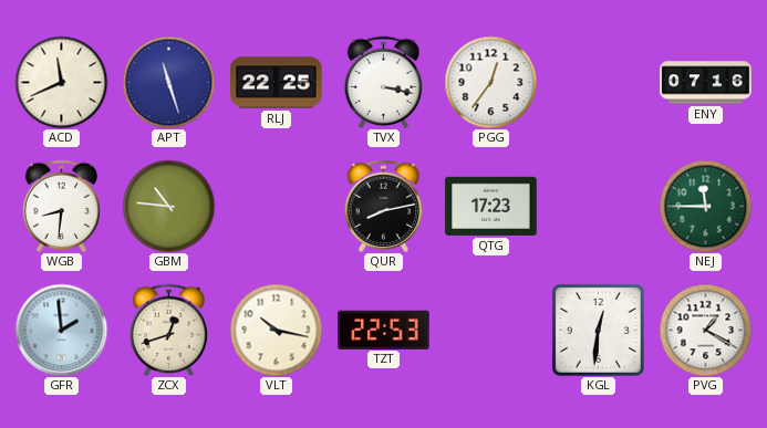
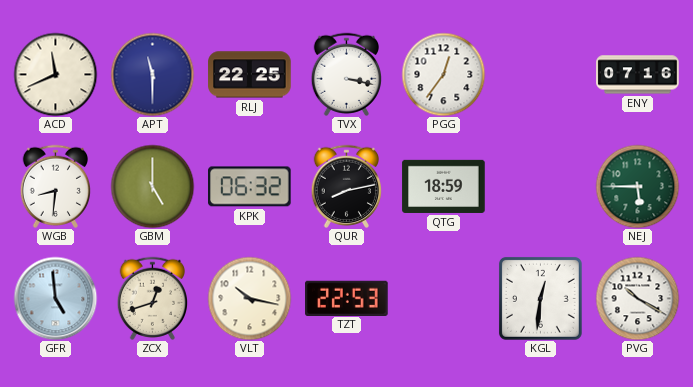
APT: 11:27 -> 11:30 (152, 74)
GBM: 10:46 -> 5:00 (152, 186)
KPK: none -> 06:32 (250, 187)
QTG: 17:23 -> 18:59 (444, 186)
NEJ: 11:45 -> 5:45 (637, 186)
GFR: 1:59 -> 4:59 (55, 298)
PVG: 1:20 -> 10:20 (637, 298)
